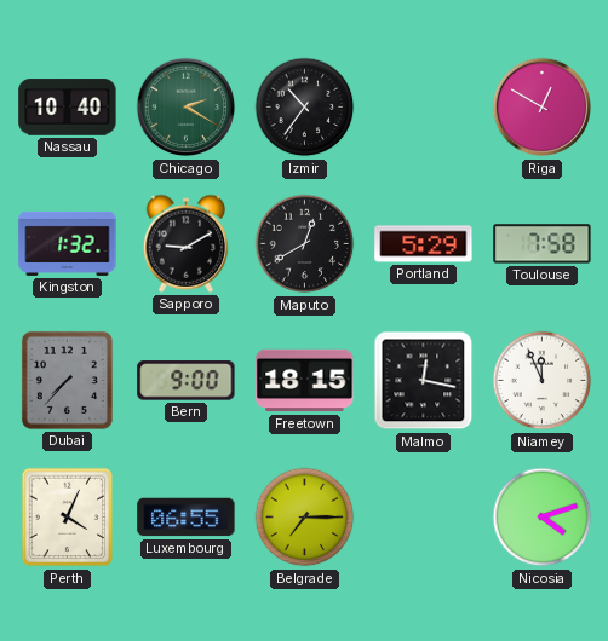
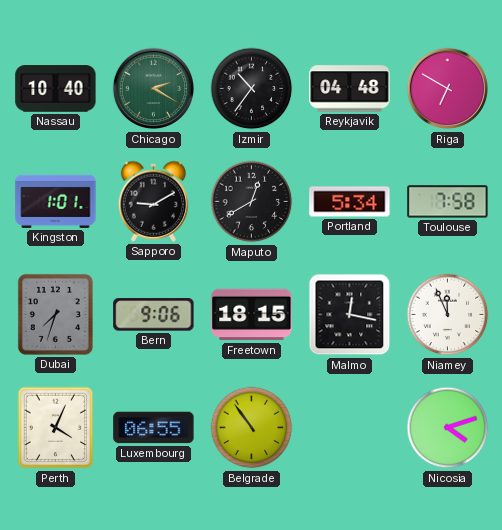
Reykjavik: none -> 04:48 (350, 89)
Riga: 12:50 -> 6:50 (448, 89)
Kingston: 1:32 -> 1:01 (56, 201)
Portland: 5:29 -> 5:34 (350, 202)
Dubai: 7:37 -> 7:33 (55, 314)
Bern: 9:00 -> 9:06 (154, 315)
Belgrade: 7:15 -> 10:54 (252, 428)
